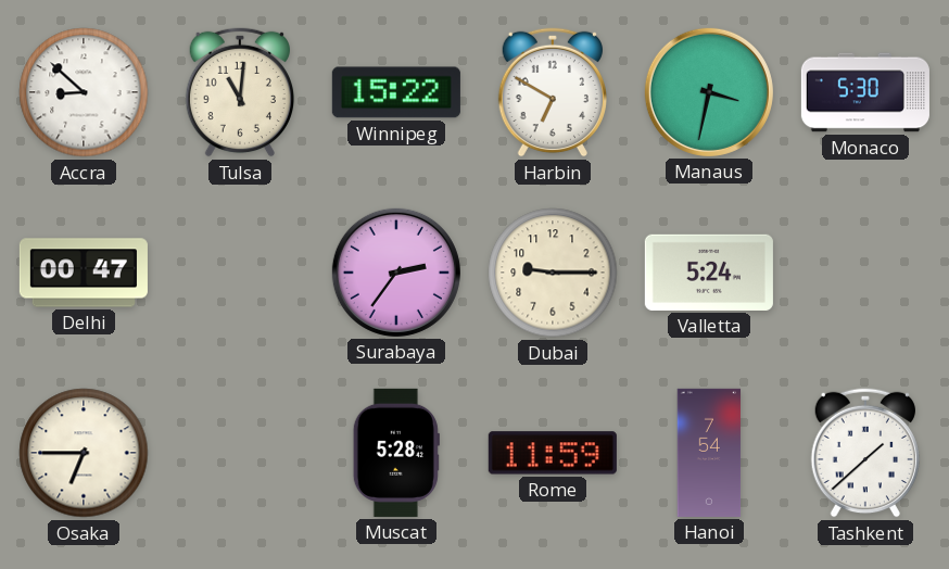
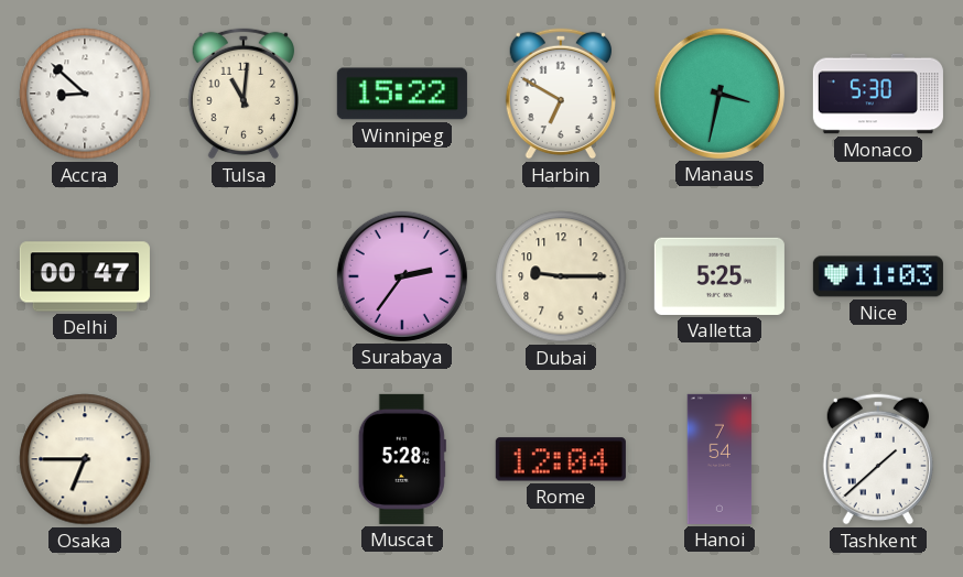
Valletta: 5:24 -> 5:25 (719, 276)
Nice: none -> 11:03 (878, 276)
Rome: 11:59 -> 12:04 (561, 459)
